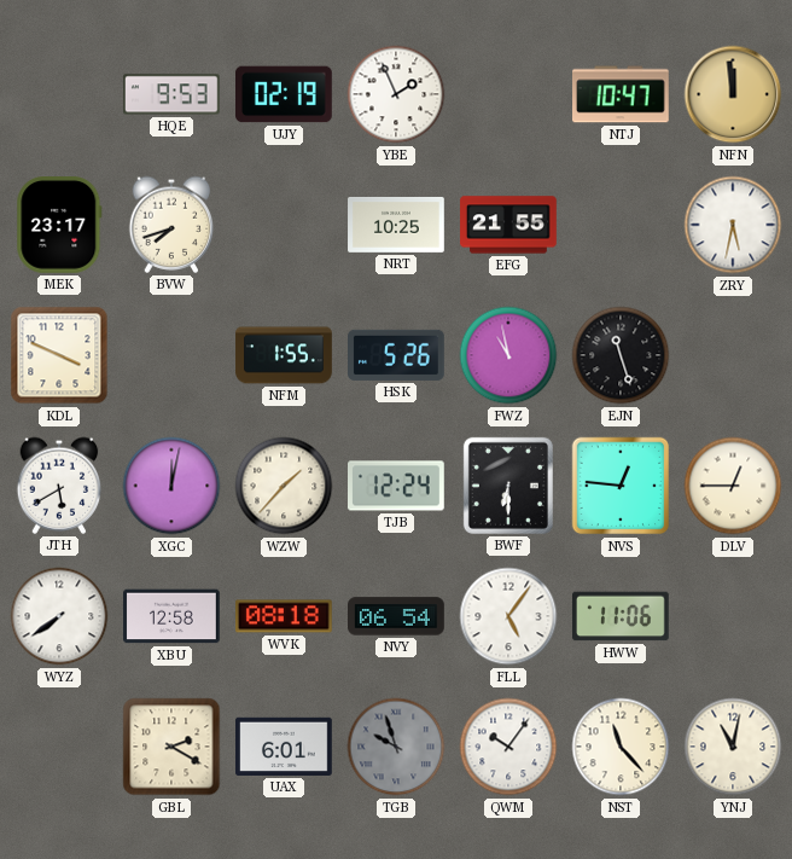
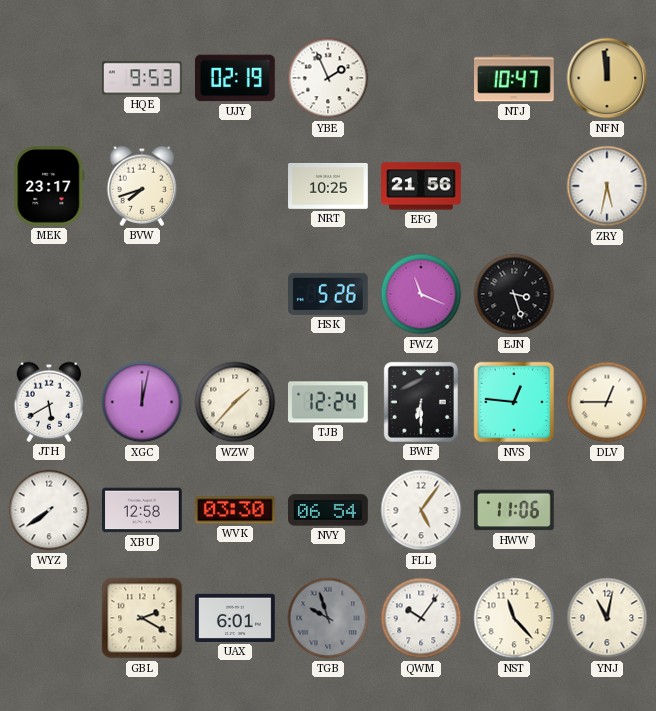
EFG: 21:55 -> 21:56 (421, 186)
KDL: 3:49 -> none (59, 355)
NFM: 1:55 -> none (284, 355)
FWZ: 10:58 -> 11:19 (421, 294)
EJN: 11:27 -> 3:27 (514, 294)
WVK: 08:18 -> 03:30 (236, 510)
